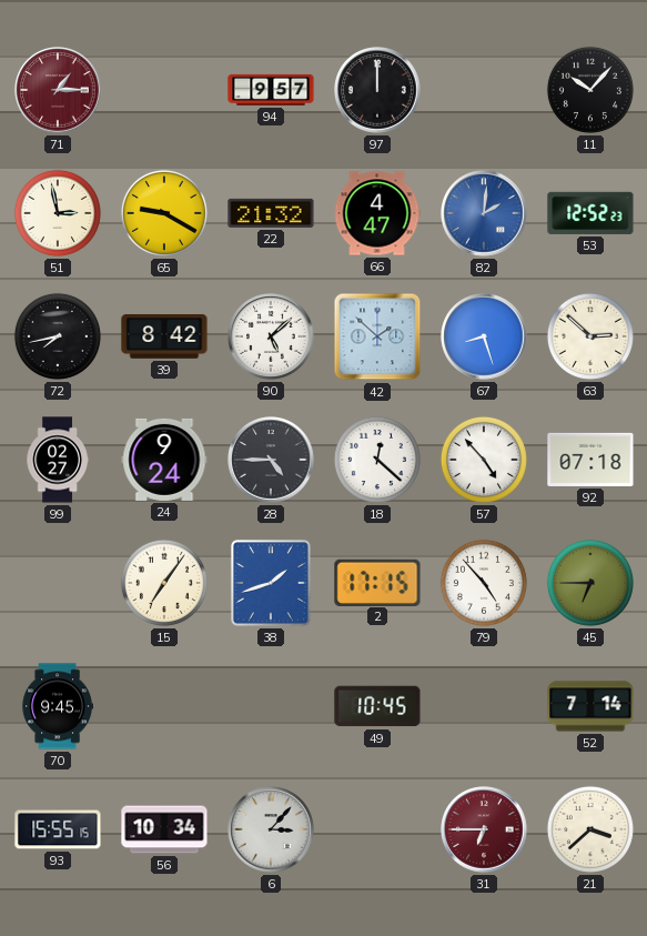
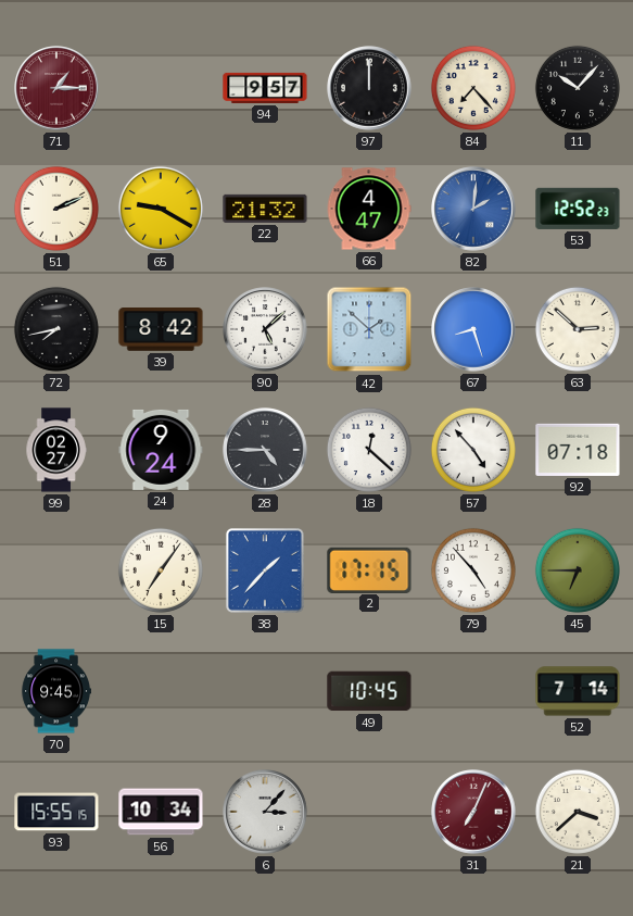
84: none -> 7:23 (473, 88)
51: 2:58 -> 2:11 (56, 209)
38: 1:42 -> 1:37 (265, 570)
31: 6:45 -> 7:04 (473, 812)
